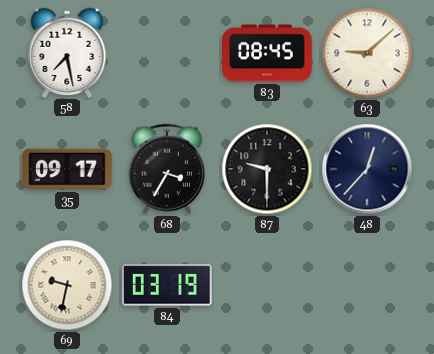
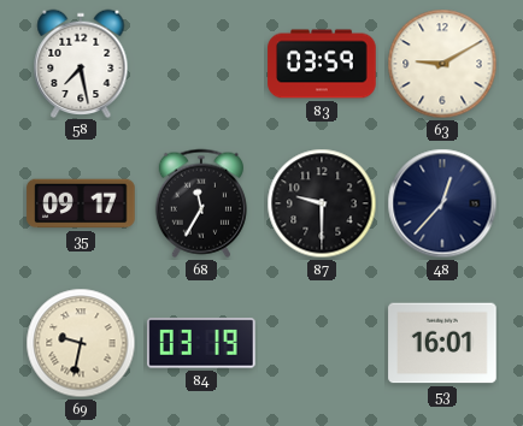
83: 08:45 -> 03:59 (322, 64)
63: 9:08 -> 9:10 (442, 64)
68: 3:35 -> 11:35 (201, 203)
53: none -> 16:01 (442, 343)
